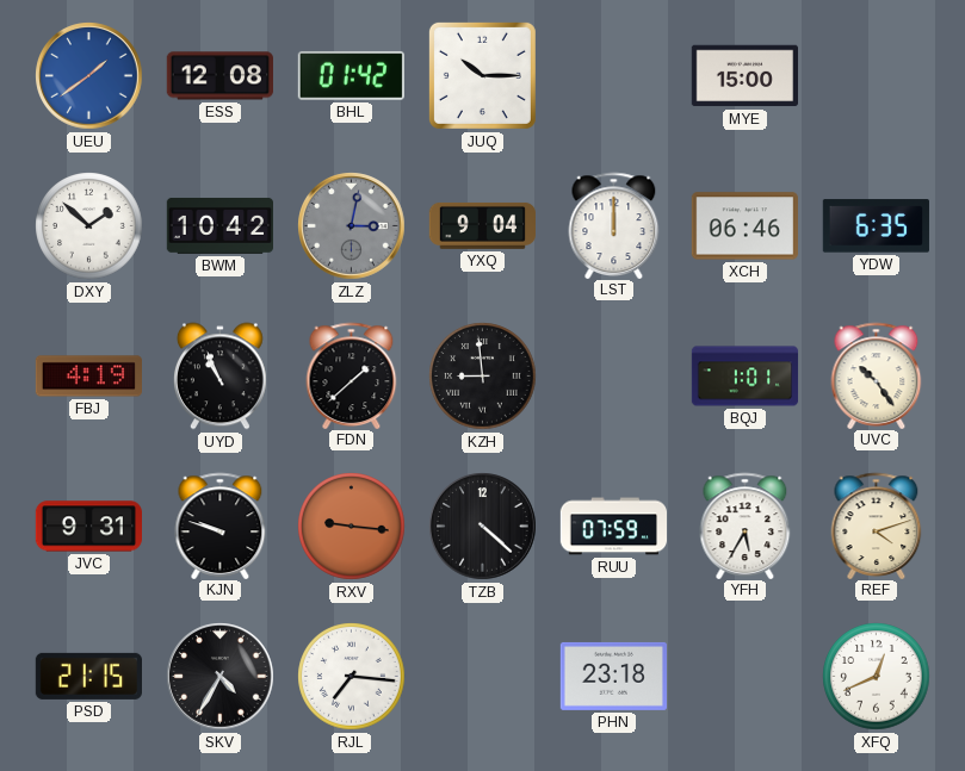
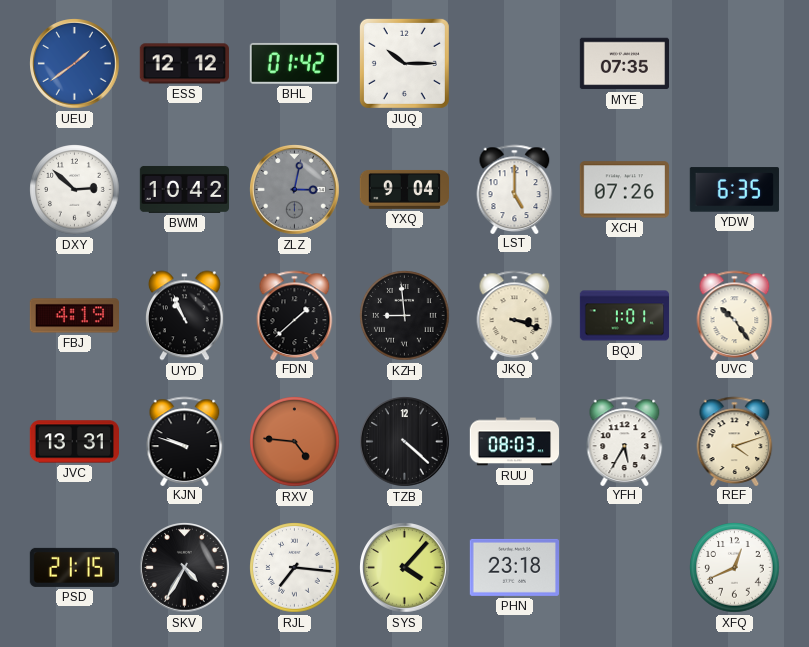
ESS: 12:08 -> 12:12 (184, 64)
MYE: 15:00 -> 07:35 (624, 64)
DXY: 1:52 -> 2:52 (75, 190)
LST: 12:00 -> 5:00 (515, 189)
XCH: 06:46 -> 07:26 (624, 190)
JKQ: none -> 3:18 (515, 315)
JVC: 9:31 -> 13:31 (74, 442)
RXV: 9:16 -> 4:46 (295, 442)
RUU: 07:59 -> 08:03 (515, 442)
SYS: none -> 4:07 (405, 568)
